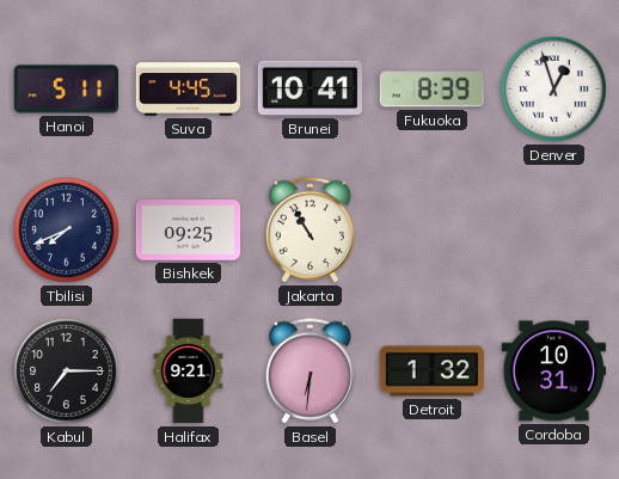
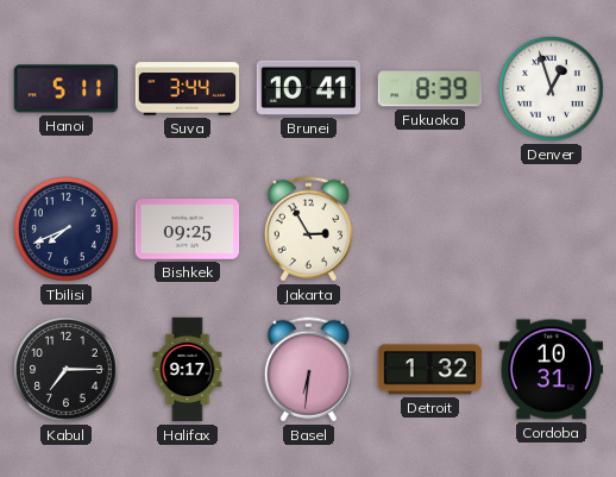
Suva: 4:45 -> 3:44 (188, 89)
Jakarta: 10:55 -> 2:55 (308, 230)
Halifax: 9:21 -> 9:17 (188, 370)
